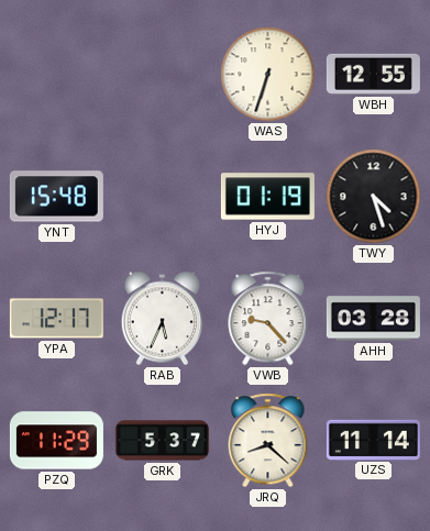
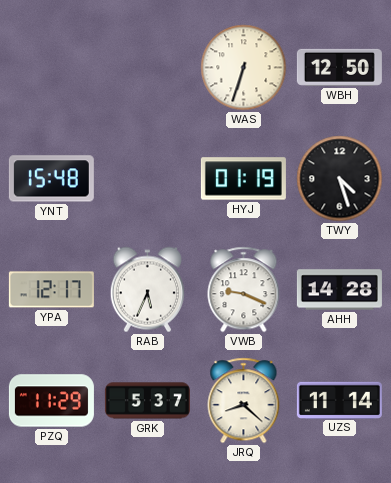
WBH: 12:55 -> 12:50 (339, 67)
VWB: 9:23 -> 9:19 (244, 290)
AHH: 03:28 -> 14:28 (339, 290)
